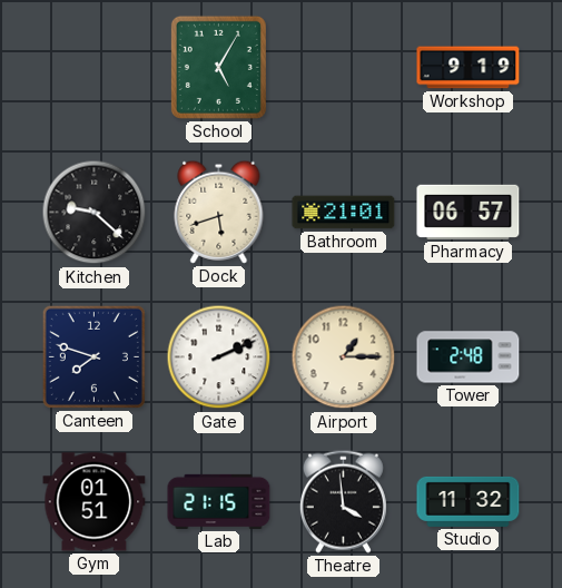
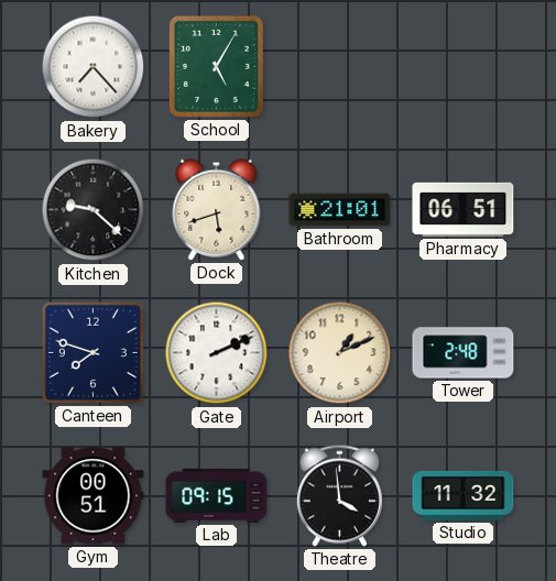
Bakery: none -> 7:23 (94, 67)
Workshop: 9:19 -> none (469, 68)
Pharmacy: 06:57 -> 06:51 (464, 209)
Airport: 1:15 -> 1:11 (340, 353)
Gym: 01:51 -> 00:51 (94, 496)
Lab: 21:15 -> 09:15 (217, 495)
